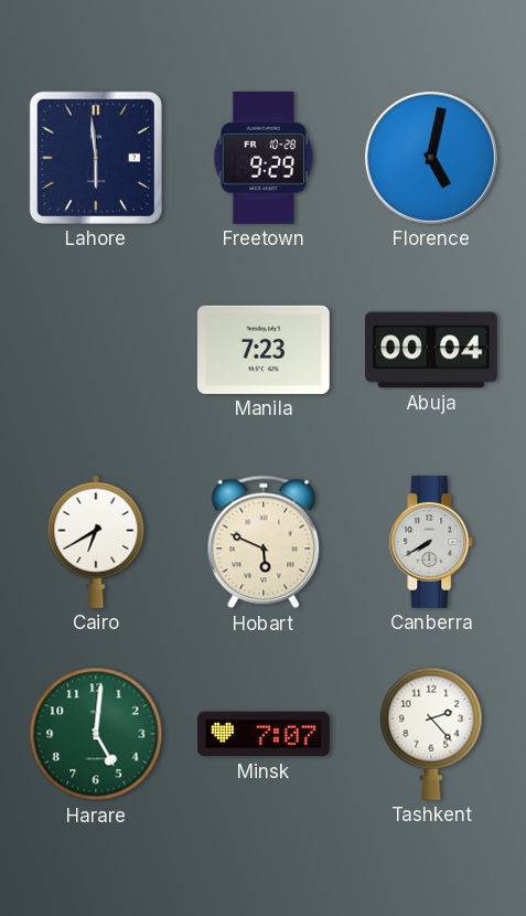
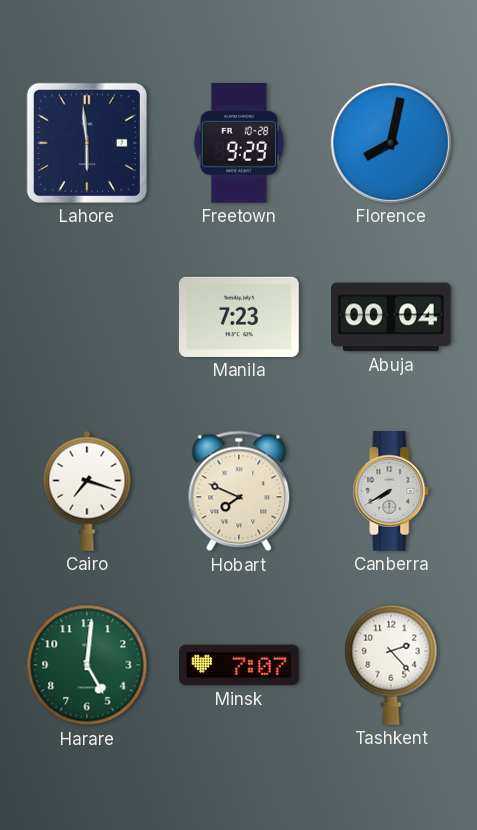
Florence: 5:02 -> 8:02 (391, 143)
Cairo: 6:40 -> 7:18 (87, 491)
Hobart: 5:49 -> 7:49 (239, 491)
